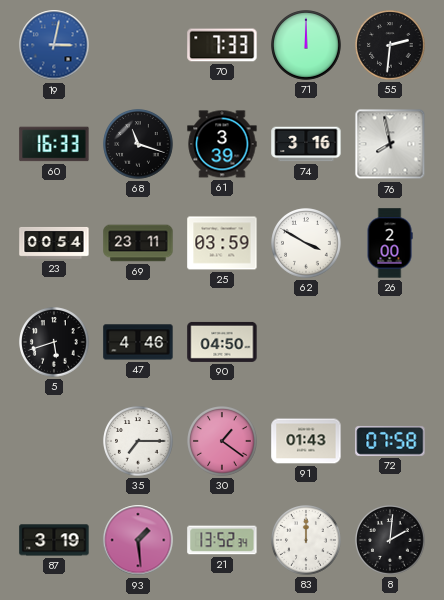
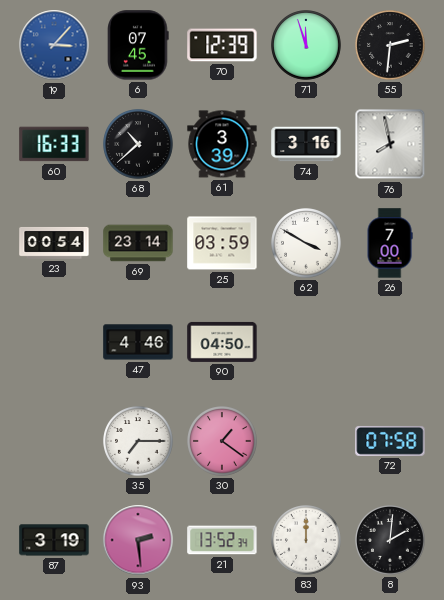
19: 3:02 -> 3:07 (54, 45)
6: none -> 07:45 (138, 45)
70: 7:33 -> 12:39 (222, 45)
71: 12:00 -> 11:57 (306, 45)
68: 11:18 -> 10:38 (138, 144)
69: 23:11 -> 23:14 (138, 243)
26: 2:00 -> 7:00 (390, 243)
5: 5:42 -> none (54, 342)
91: 01:43 -> none (306, 441)
93: 1:29 -> 2:29 (138, 540)
